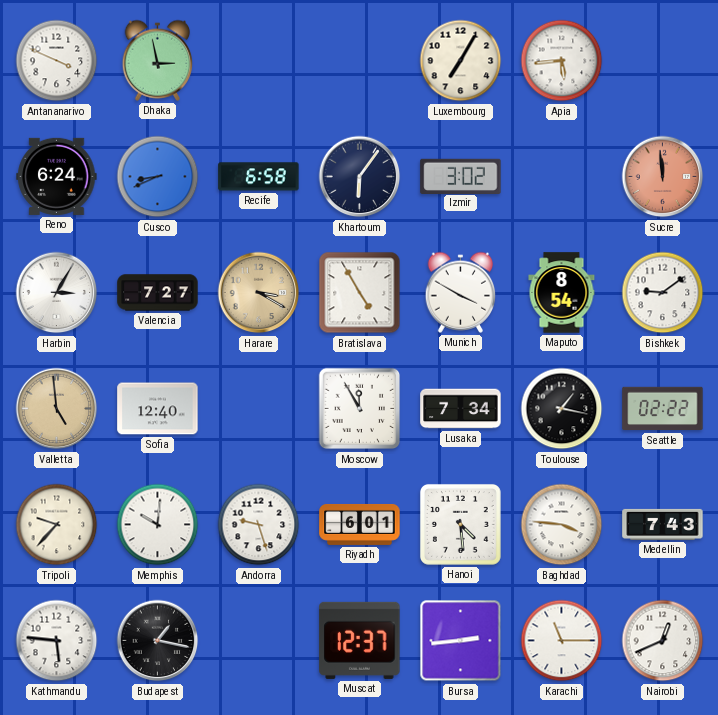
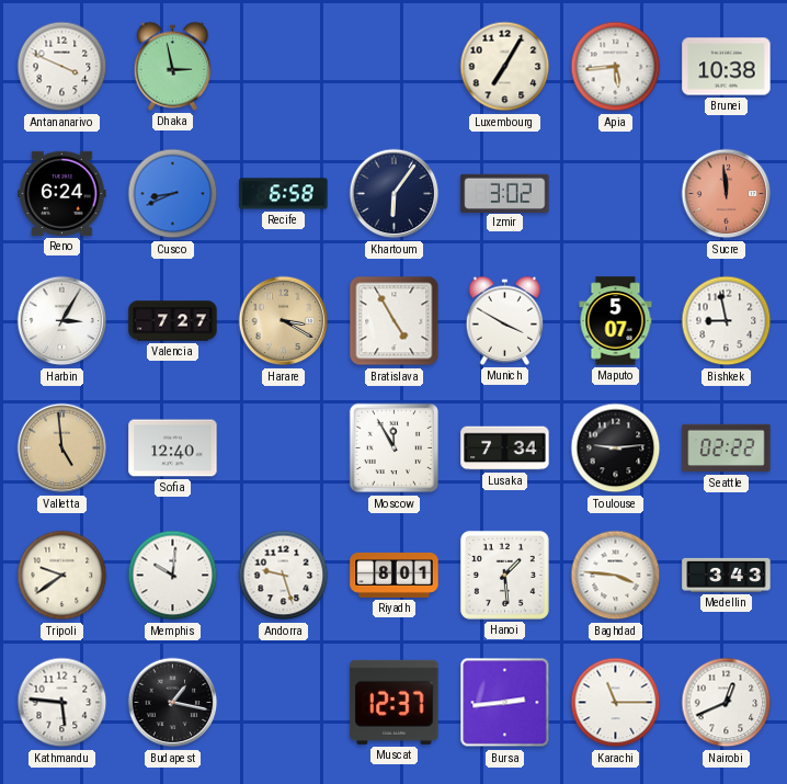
Brunei: none -> 10:38 (727, 67)
Maputo: 8:54 -> 5:07 (616, 321)
Bishkek: 9:09 -> 8:58 (727, 321)
Toulouse: 1:17 -> 9:14 (616, 448)
Tripoli: 9:37 -> 9:39 (62, 576)
Riyadh: 6:01 -> 8:01 (395, 575)
Hanoi: 4:29 -> 1:29 (504, 575)
Medellin: 7:43 -> 3:43 (727, 575)
